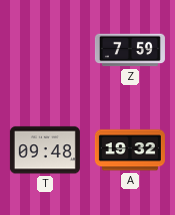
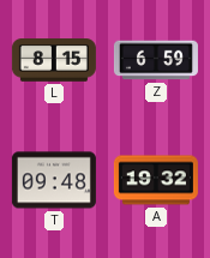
L: none -> 8:15 (54, 60)
Z: 7:59 -> 6:59 (156, 60)
